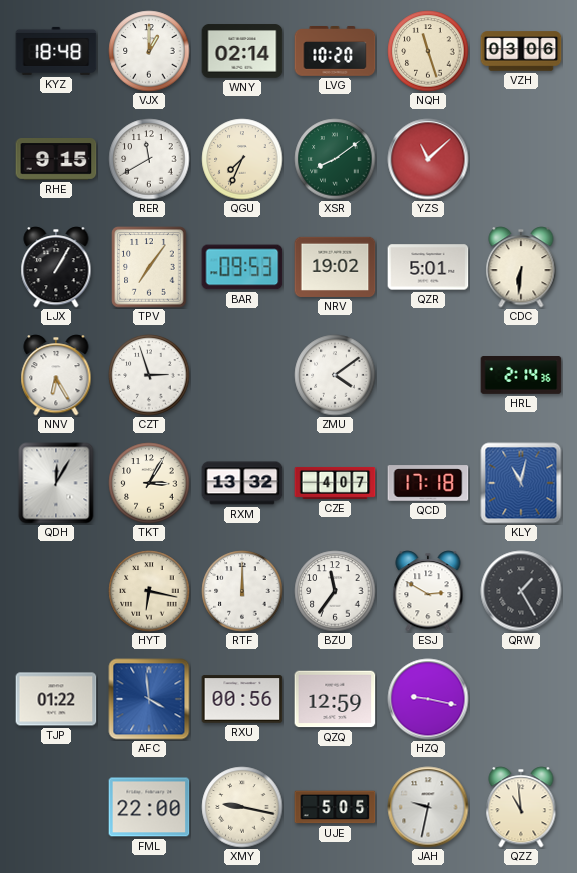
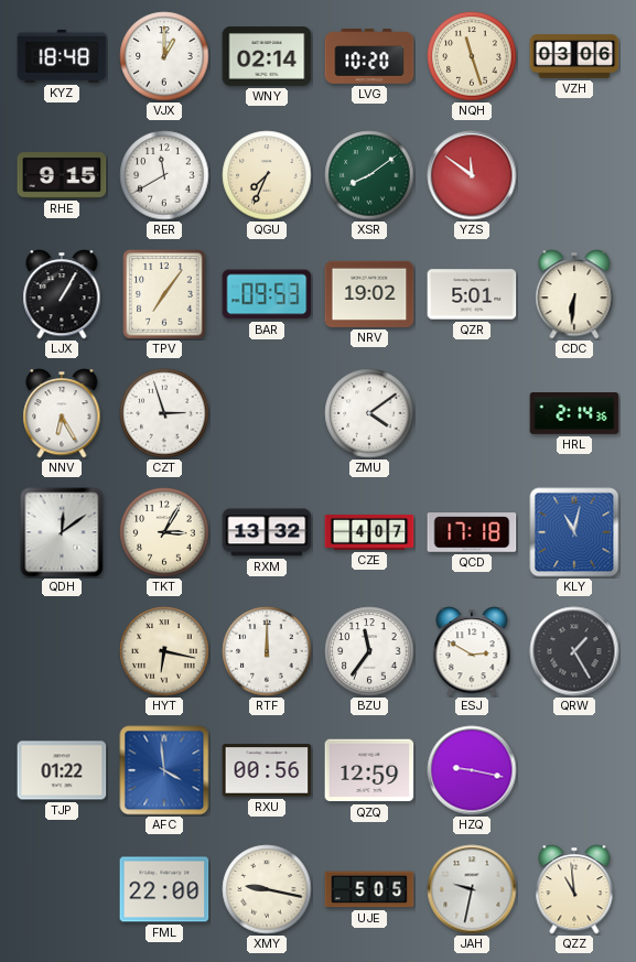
YZS: 11:08 -> 11:51 (472, 175)
QDH: 12:05 -> 12:09 (62, 532)
